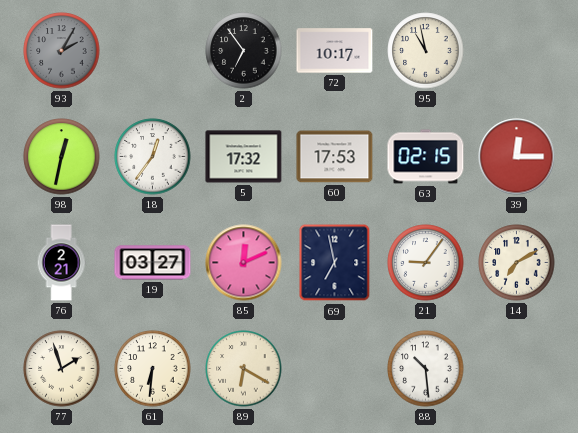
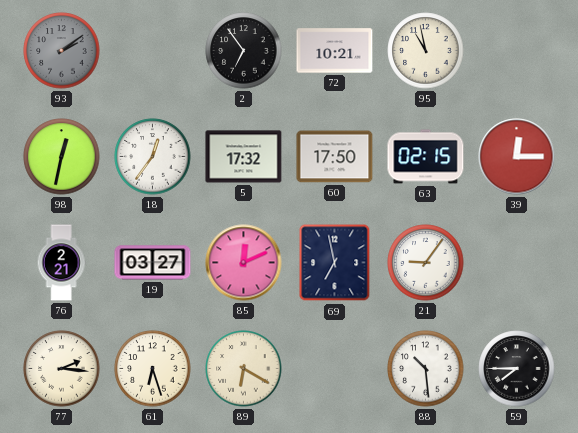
93: 2:05 -> 2:09 (62, 51)
72: 10:17 -> 10:21 (335, 51)
60: 17:53 -> 17:50 (335, 157)
14: 7:10 -> none (517, 263)
77: 1:57 -> 2:16 (62, 369)
61: 6:31 -> 6:27 (153, 369)
59: none -> 7:45 (517, 369)
